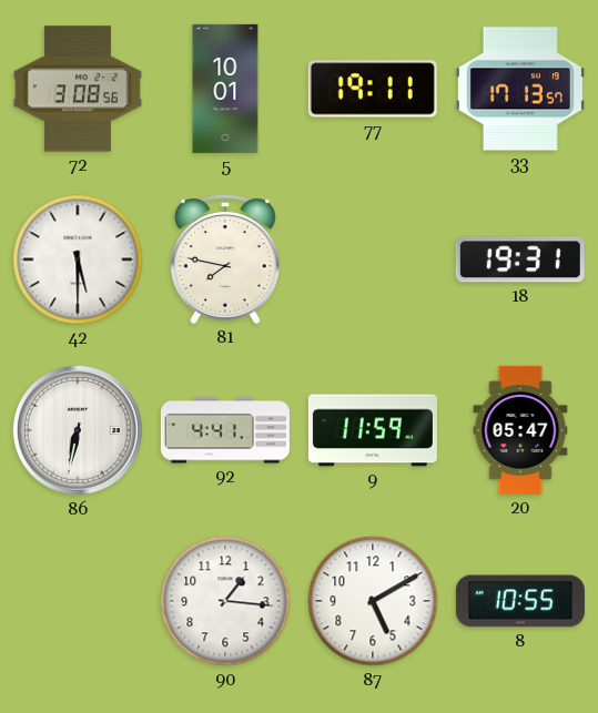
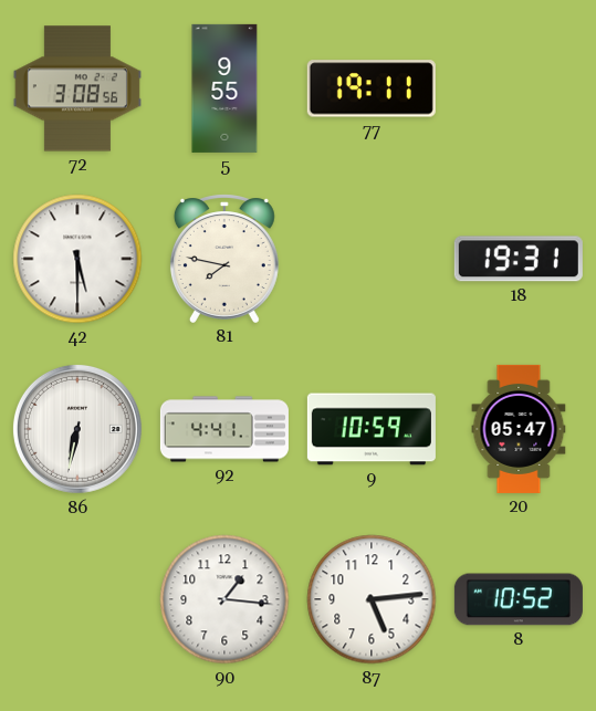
5: 10:01 -> 9:55 (224, 88)
33: 17:13 -> none (520, 89)
9: 11:59 -> 10:59 (372, 429)
87: 5:10 -> 5:14 (372, 599)
8: 10:55 -> 10:52 (519, 599)
